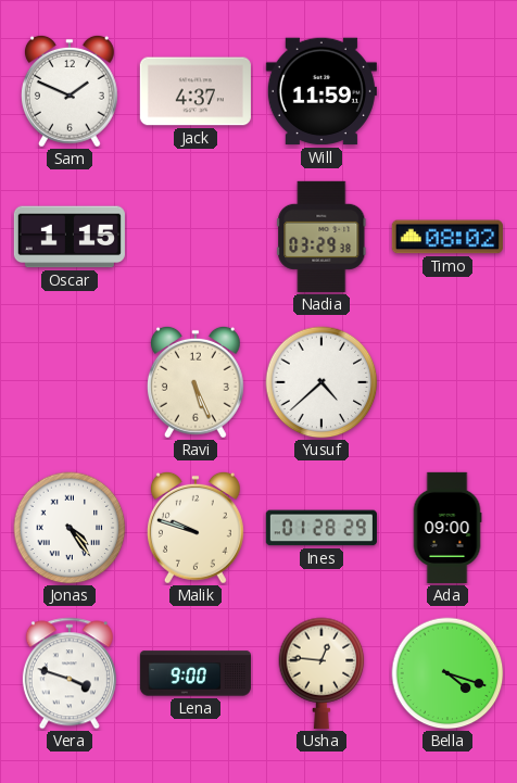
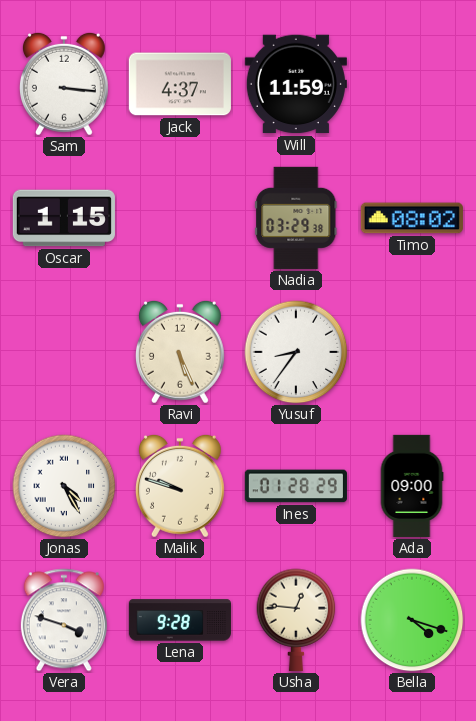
Sam: 1:49 -> 3:16 (64, 84)
Yusuf: 4:38 -> 8:36 (296, 352)
Jonas: 4:24 -> 4:25 (64, 486)
Lena: 9:00 -> 9:28 (180, 620)
